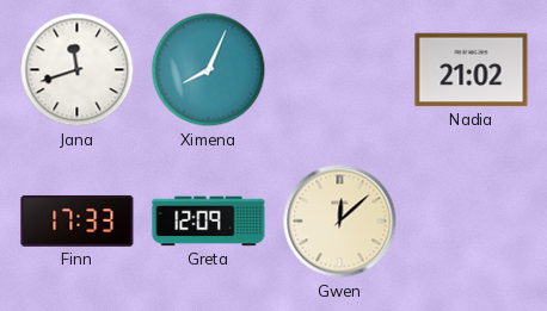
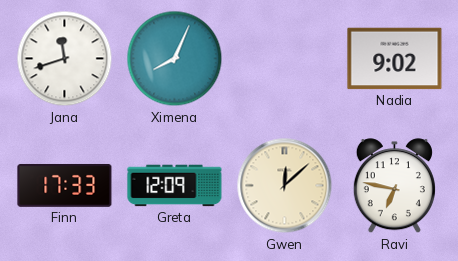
Nadia: 21:02 -> 9:02 (395, 59)
Ravi: none -> 6:47 (394, 186)
